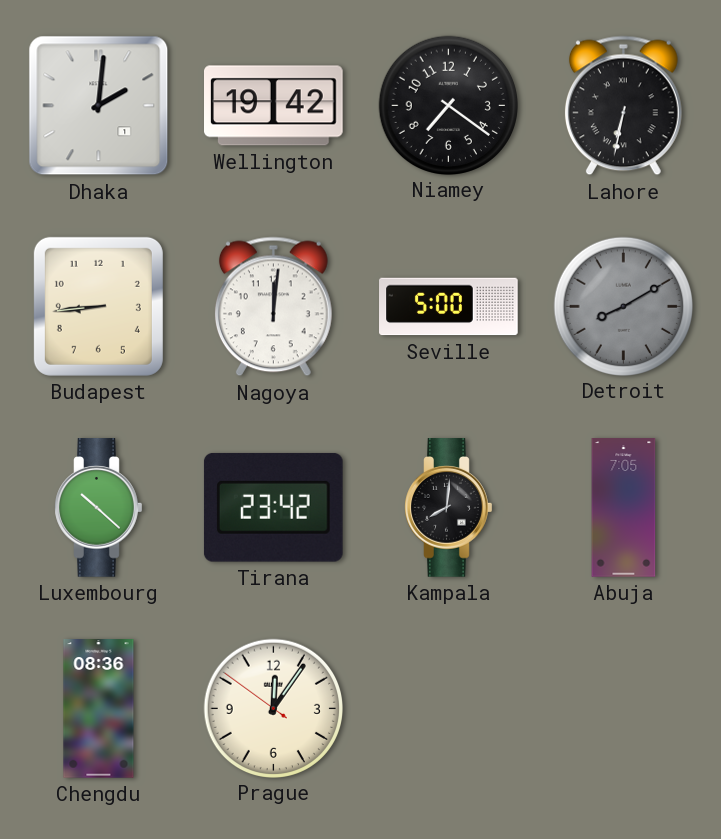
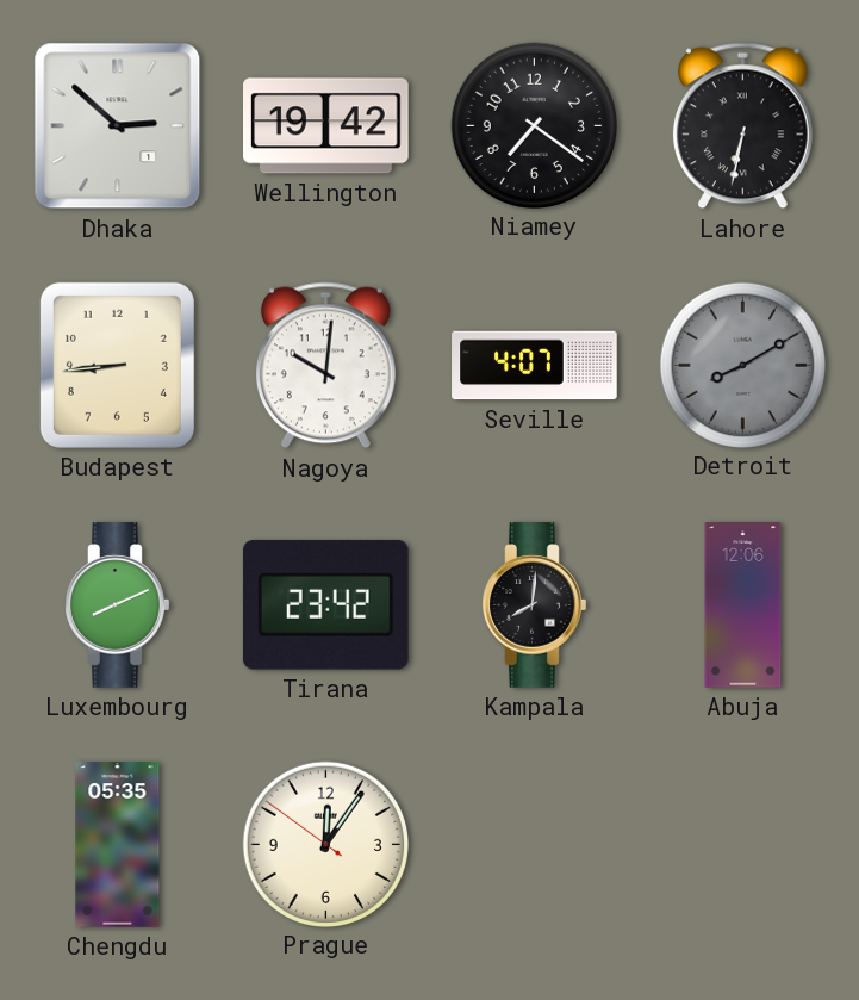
Dhaka: 2:01 -> 2:52 (118, 126)
Nagoya: 12:01 -> 10:01 (325, 366)
Seville: 5:00 -> 4:07 (535, 366)
Luxembourg: 10:22 -> 8:11 (118, 605)
Abuja: 7:05 -> 12:06 (743, 605)
Chengdu: 08:36 -> 05:35 (118, 845)
